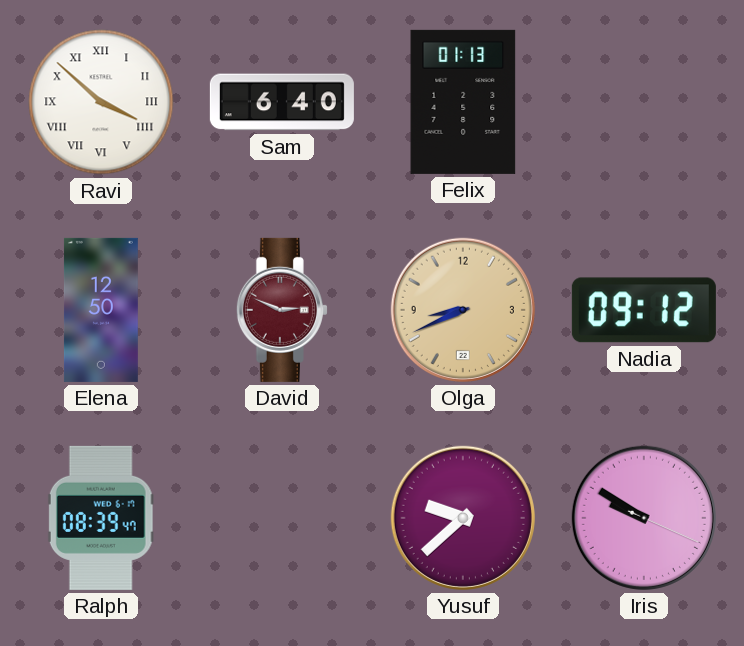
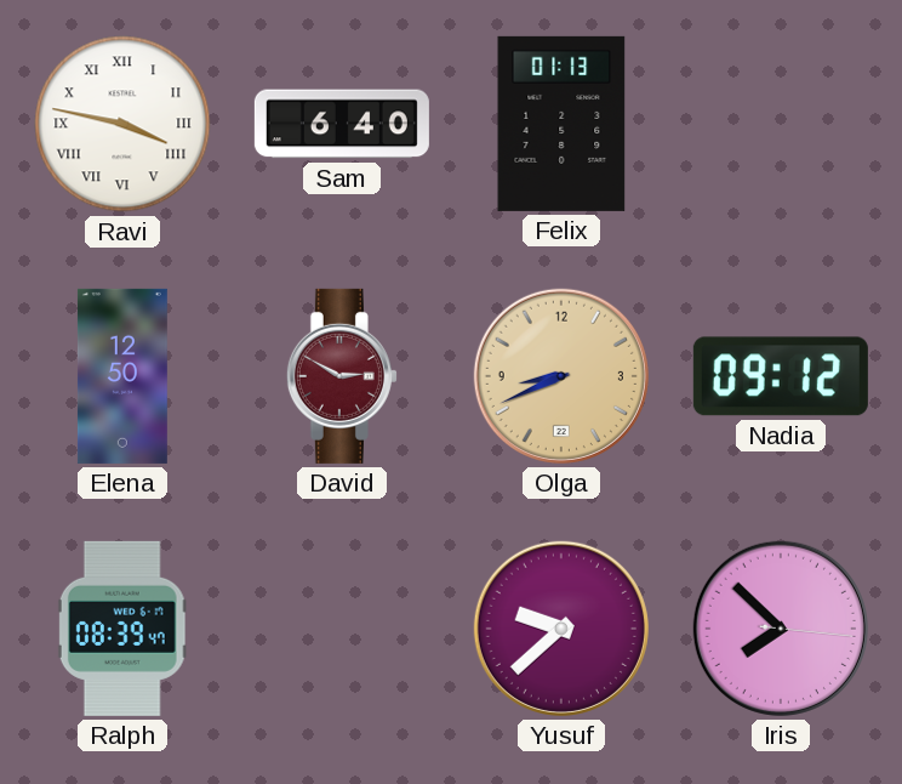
Ravi: 3:52 -> 3:47 (122, 124)
David: 2:49 -> 2:50 (342, 376)
Iris: 9:50 -> 7:52 (781, 629)
